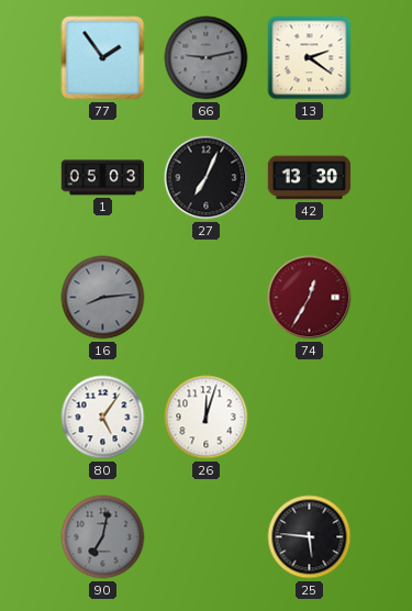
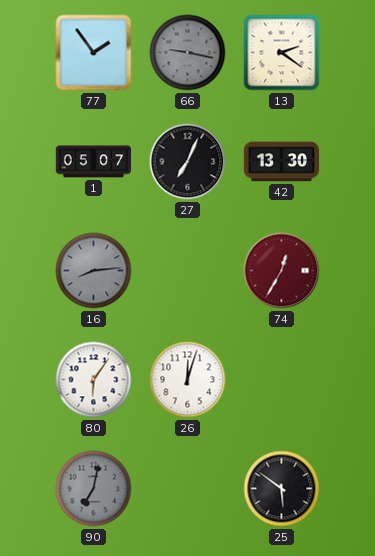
66: 9:13 -> 9:17 (188, 53)
1: 05:03 -> 05:07 (94, 162)
80: 5:06 -> 6:06 (94, 380)
25: 5:46 -> 5:51 (282, 489)
